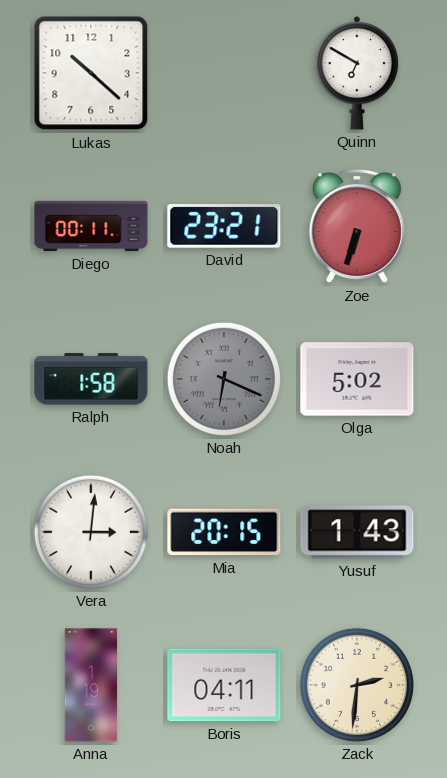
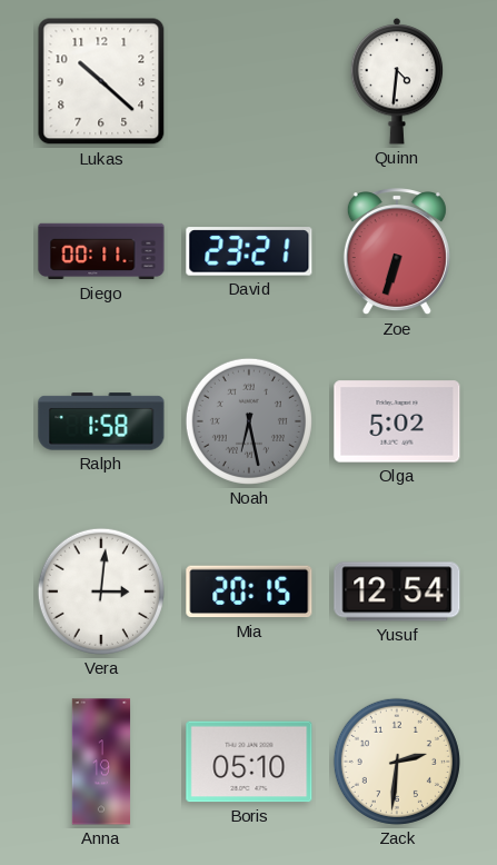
Quinn: 6:50 -> 4:31 (397, 82)
Noah: 6:19 -> 6:28 (249, 421)
Yusuf: 1:43 -> 12:54 (397, 591)
Boris: 04:11 -> 05:10 (249, 762)
